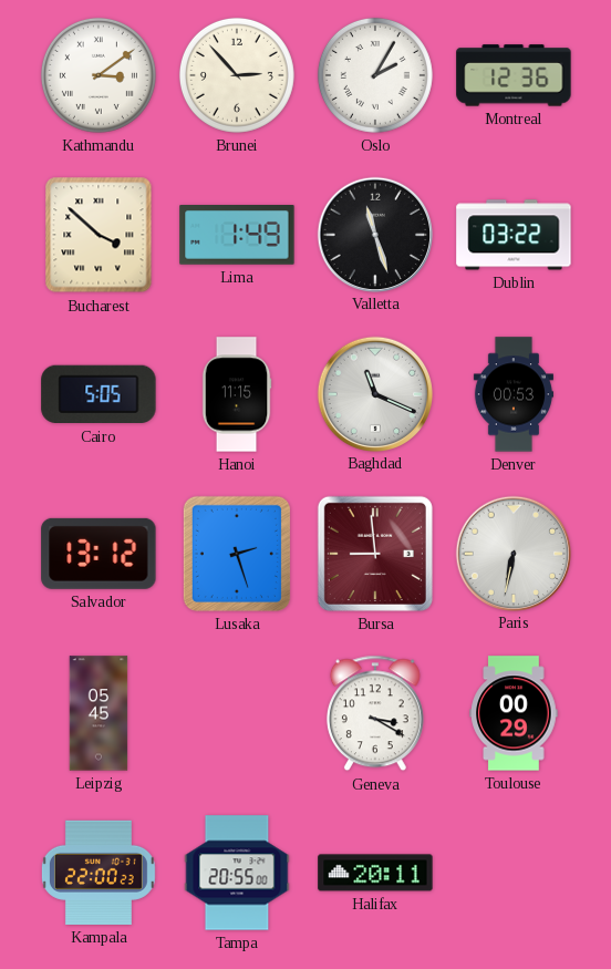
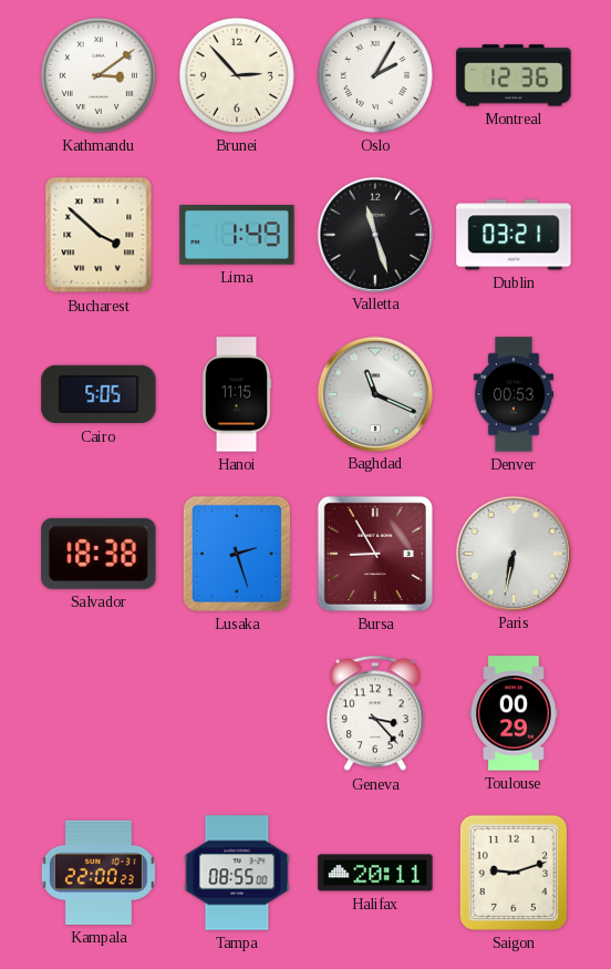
Dublin: 03:22 -> 03:21 (514, 235)
Salvador: 13:12 -> 18:38 (99, 554)
Bursa: 8:59 -> 8:55 (375, 554)
Leipzig: 05:45 -> none (99, 713)
Geneva: 3:20 -> 3:23 (375, 713)
Tampa: 20:55 -> 08:55 (237, 873)
Saigon: none -> 9:12 (514, 873)
